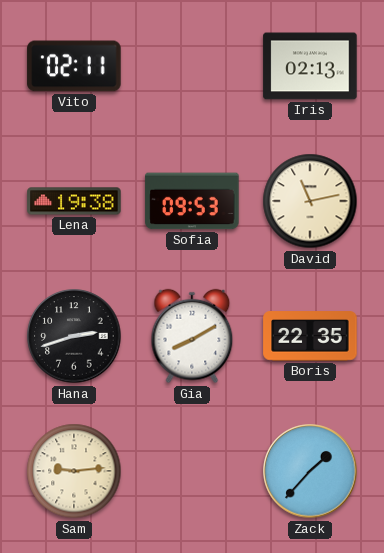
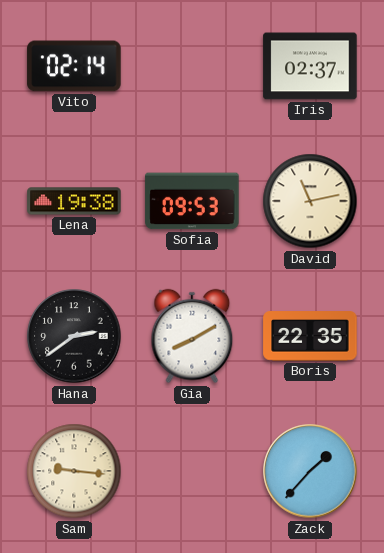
Vito: 02:11 -> 02:14 (74, 66)
Iris: 02:13 -> 02:37 (310, 66)
Hana: 2:42 -> 2:39 (74, 336)
Sam: 9:14 -> 9:16 (74, 471)
